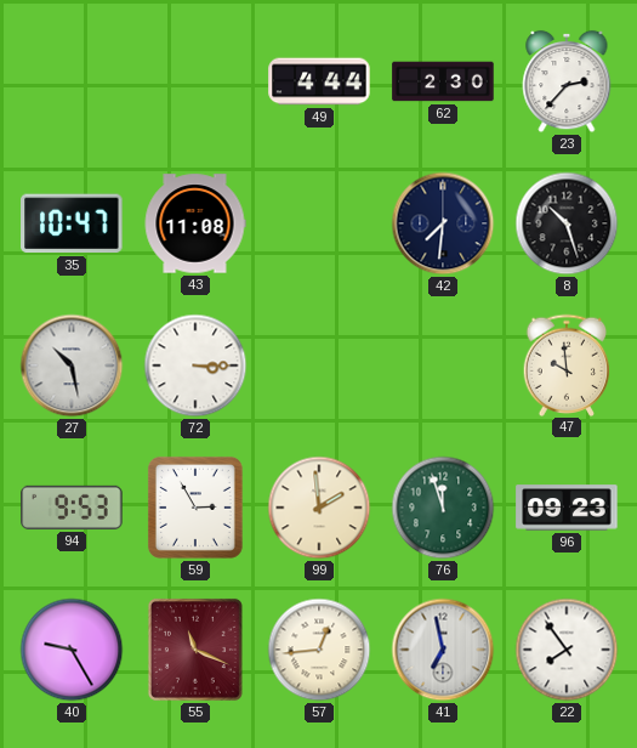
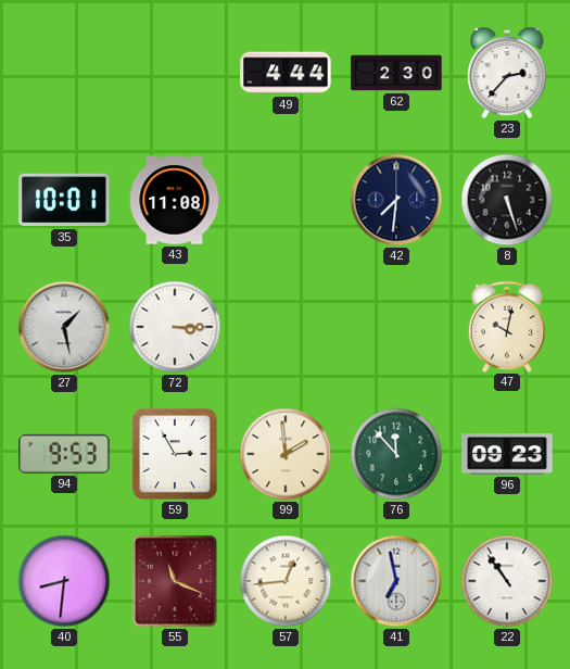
35: 10:47 -> 10:01 (64, 200)
8: 10:27 -> 5:27 (507, 200)
27: 10:28 -> 1:28 (64, 327)
47: 9:59 -> 10:02 (507, 326)
76: 11:57 -> 11:53 (396, 454)
40: 9:25 -> 8:31 (64, 581)
22: 7:54 -> 10:54 (507, 581)
